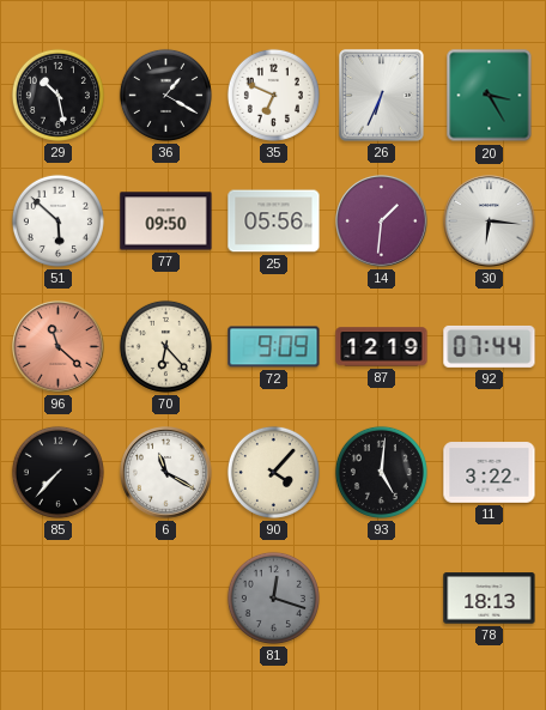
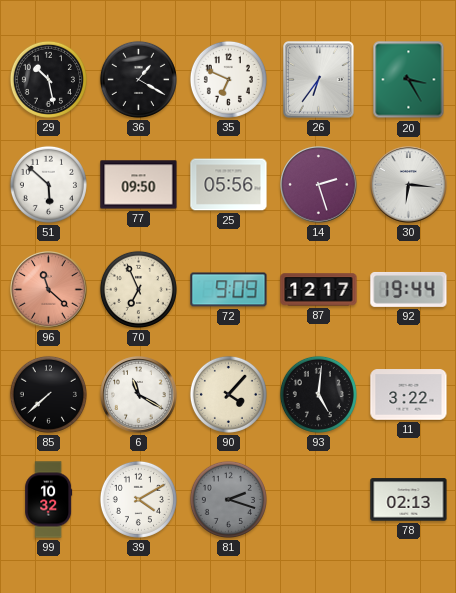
26: 6:34 -> 6:36 (319, 80)
14: 1:31 -> 2:27 (319, 185)
70: 6:23 -> 6:56 (138, 289)
87: 12:19 -> 12:17 (319, 290)
92: 07:44 -> 19:44 (409, 289)
85: 7:37 -> 7:38 (48, 394)
99: none -> 10:32 (49, 500)
39: none -> 4:10 (138, 499)
81: 12:18 -> 2:18 (228, 499)
78: 18:13 -> 02:13 (409, 500)
